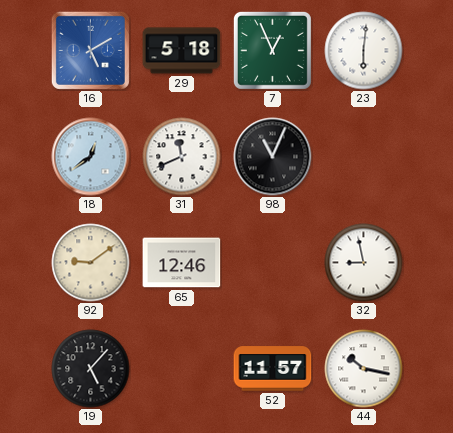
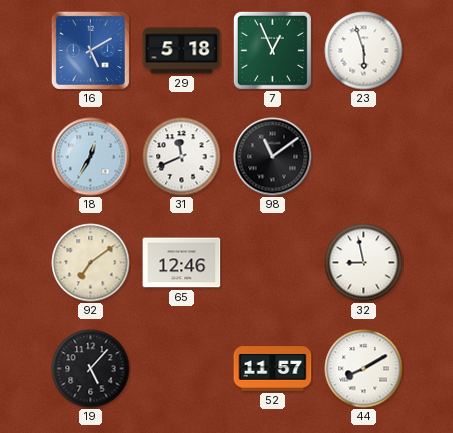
23: 6:01 -> 5:57 (364, 51)
18: 12:39 -> 12:35 (91, 157)
98: 11:04 -> 11:09 (273, 157)
92: 9:09 -> 7:09 (91, 263)
44: 10:17 -> 8:10 (364, 369)
